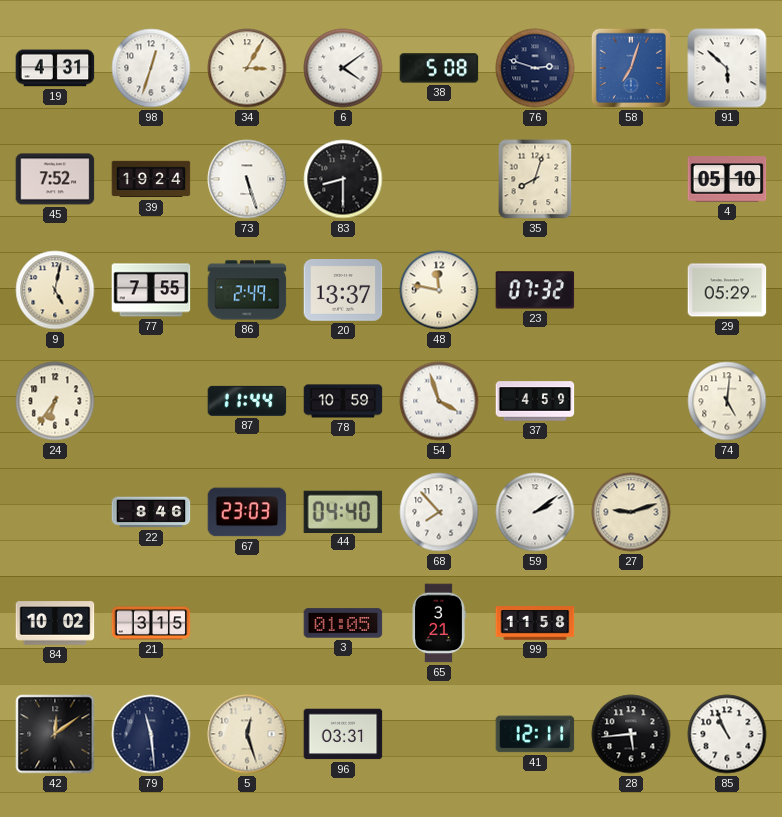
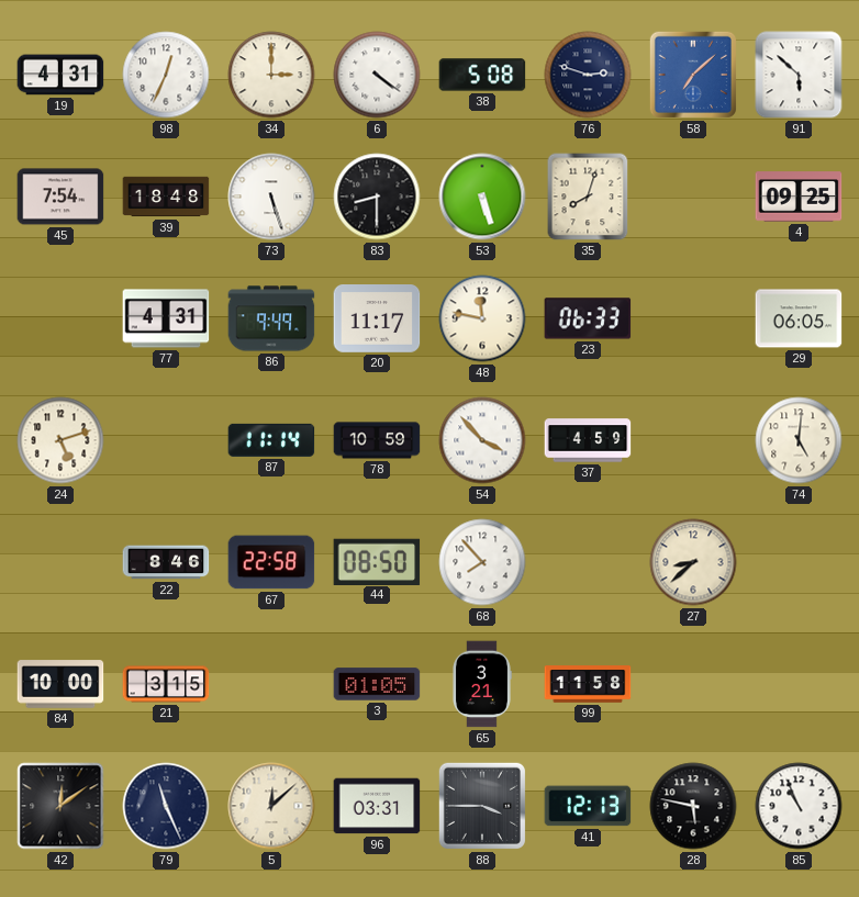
98: 12:33 -> 12:34 (166, 75)
34: 3:05 -> 3:00 (271, 75)
6: 4:09 -> 4:21 (377, 75)
58: 7:03 -> 7:08 (693, 75)
45: 7:52 -> 7:54 (60, 197)
39: 19:24 -> 18:48 (166, 197)
53: none -> 5:27 (482, 197)
4: 05:10 -> 09:25 (799, 197)
9: 5:02 -> none (55, 290)
77: 7:55 -> 4:31 (166, 318)
86: 2:49 -> 9:49 (271, 318)
20: 13:37 -> 11:17 (377, 319)
23: 07:32 -> 06:33 (588, 318)
29: 05:29 -> 06:05 (799, 318)
24: 6:36 -> 5:12 (60, 440)
87: 11:44 -> 11:14 (271, 440)
54: 3:57 -> 3:53 (482, 440)
67: 23:03 -> 22:58 (271, 562)
44: 04:40 -> 08:50 (377, 561)
59: 2:09 -> none (535, 512)
27: 9:12 -> 8:38 (693, 562)
84: 10:02 -> 10:00 (60, 684)
79: 11:29 -> 11:26 (166, 806)
5: 12:27 -> 12:08 (271, 806)
88: none -> 3:45 (482, 806)
41: 12:11 -> 12:13 (588, 806)
28: 5:44 -> 5:47 (693, 806)
